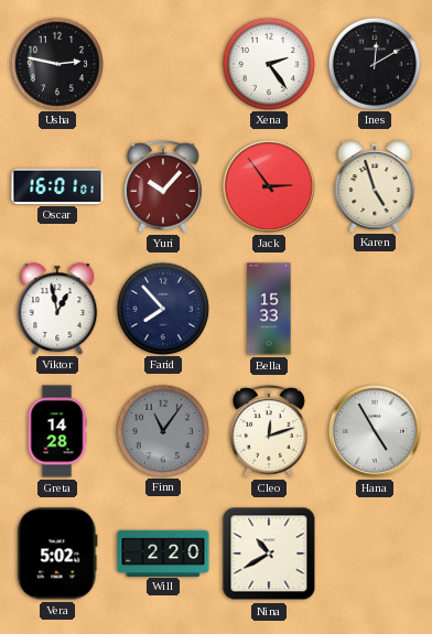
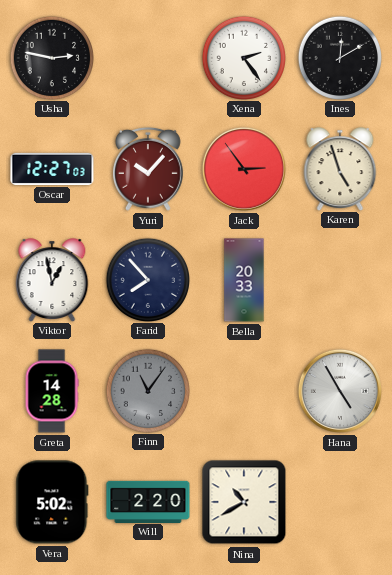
Oscar: 16:01 -> 12:27 (52, 169)
Bella: 15:33 -> 20:33 (244, 280)
Cleo: 12:12 -> none (269, 431)
